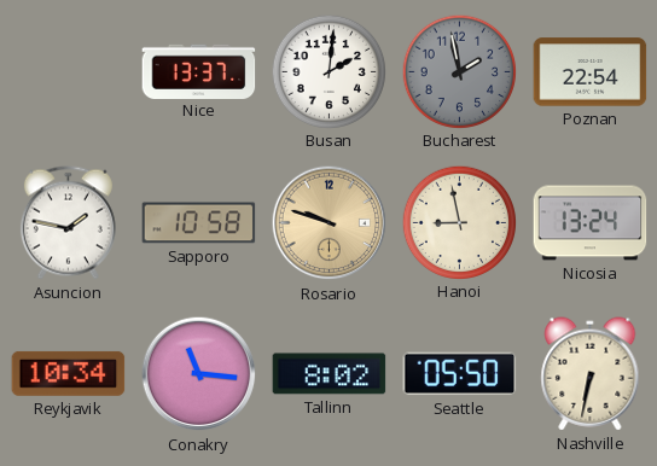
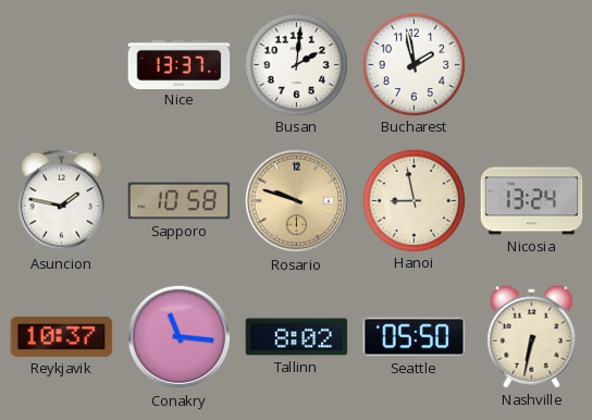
Bucharest dial: grey -> white (414, 64)
Poznan: 22:54 -> none (591, 72)
Reykjavik: 10:34 -> 10:37 (62, 336)
